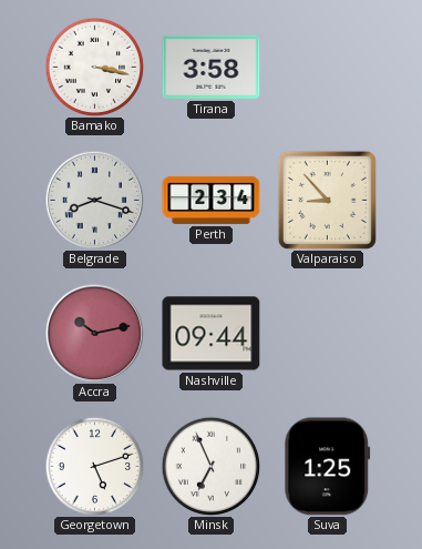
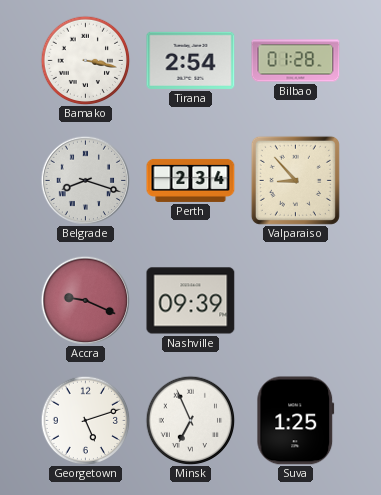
Tirana: 3:58 -> 2:54 (191, 60)
Bilbao: none -> 01:28 (296, 61)
Accra: 10:13 -> 9:19 (85, 300)
Nashville: 09:44 -> 09:39 (191, 301)
